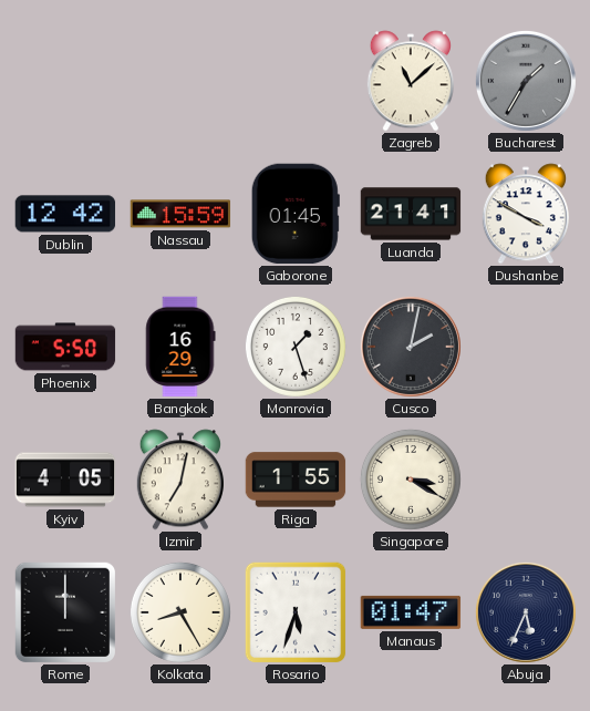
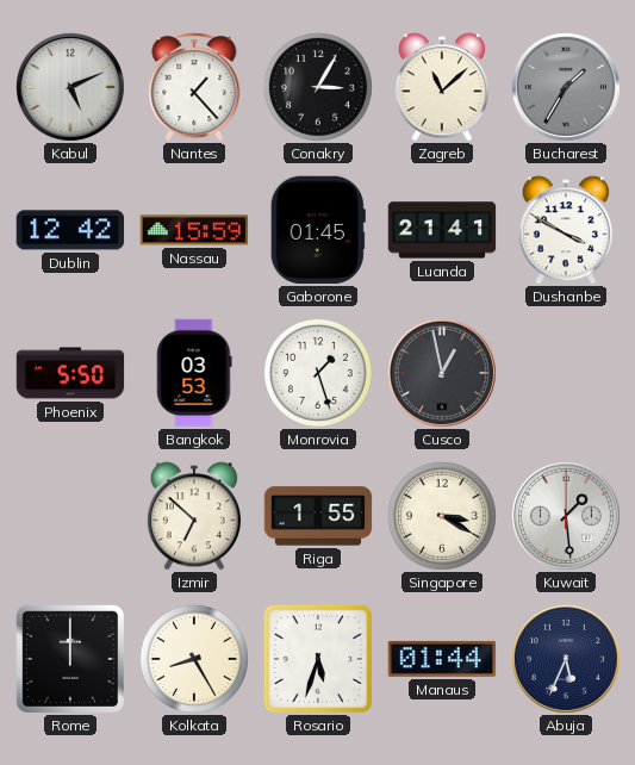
Kabul: none -> 5:11 (70, 87)
Nantes: none -> 1:23 (194, 87)
Conakry: none -> 3:05 (318, 87)
Bangkok: 16:29 -> 03:53 (194, 373)
Cusco: 2:02 -> 12:58 (442, 373)
Kyiv: 4:05 -> none (65, 480)
Izmir: 7:02 -> 6:52 (194, 516)
Kuwait: none -> 1:29 (566, 516)
Manaus: 01:47 -> 01:44 (442, 659)
